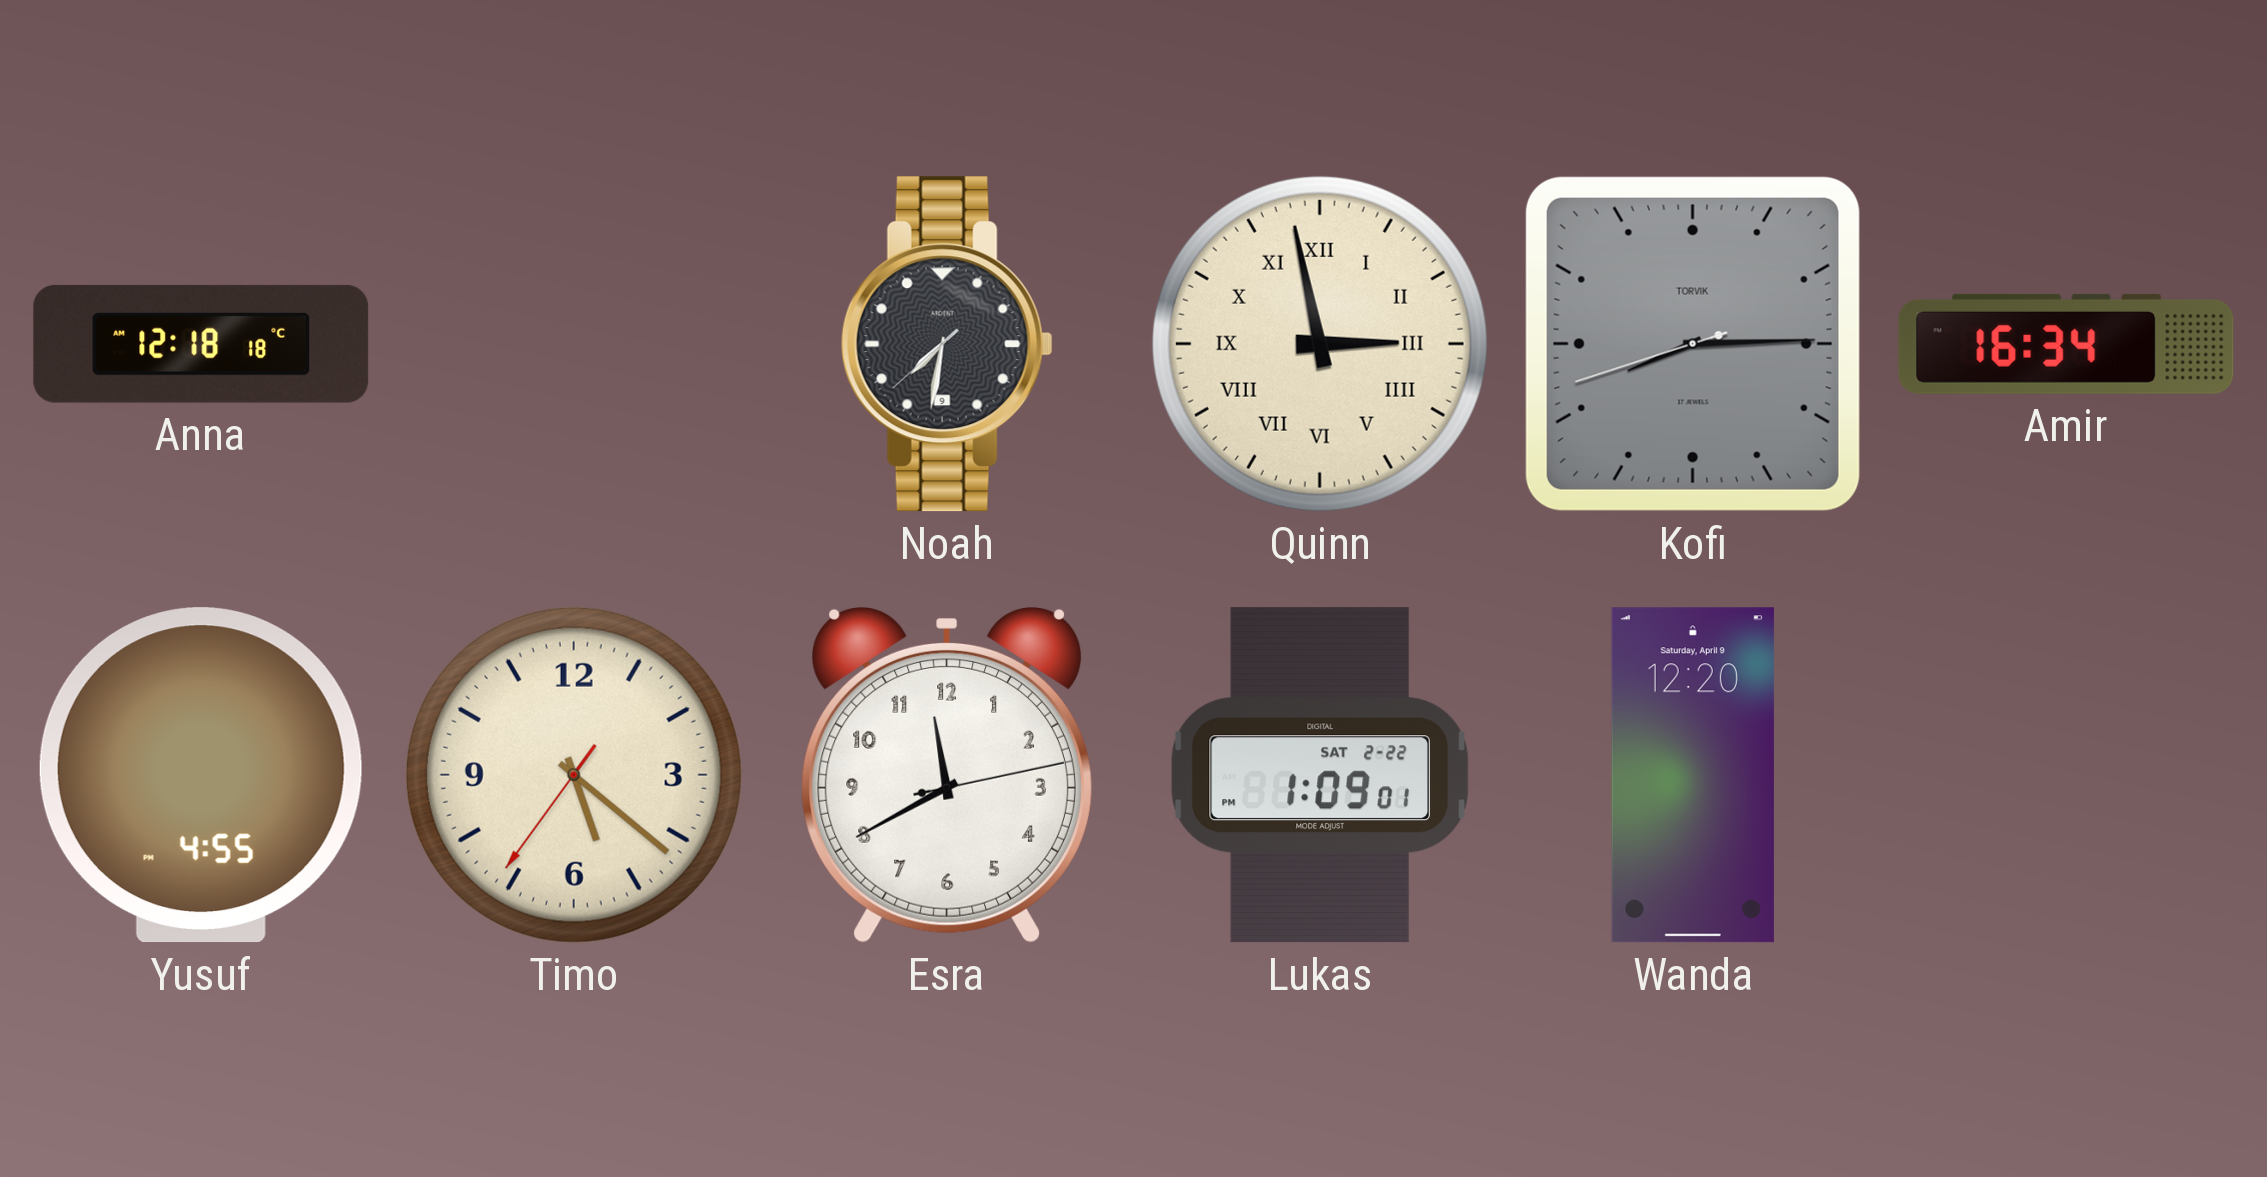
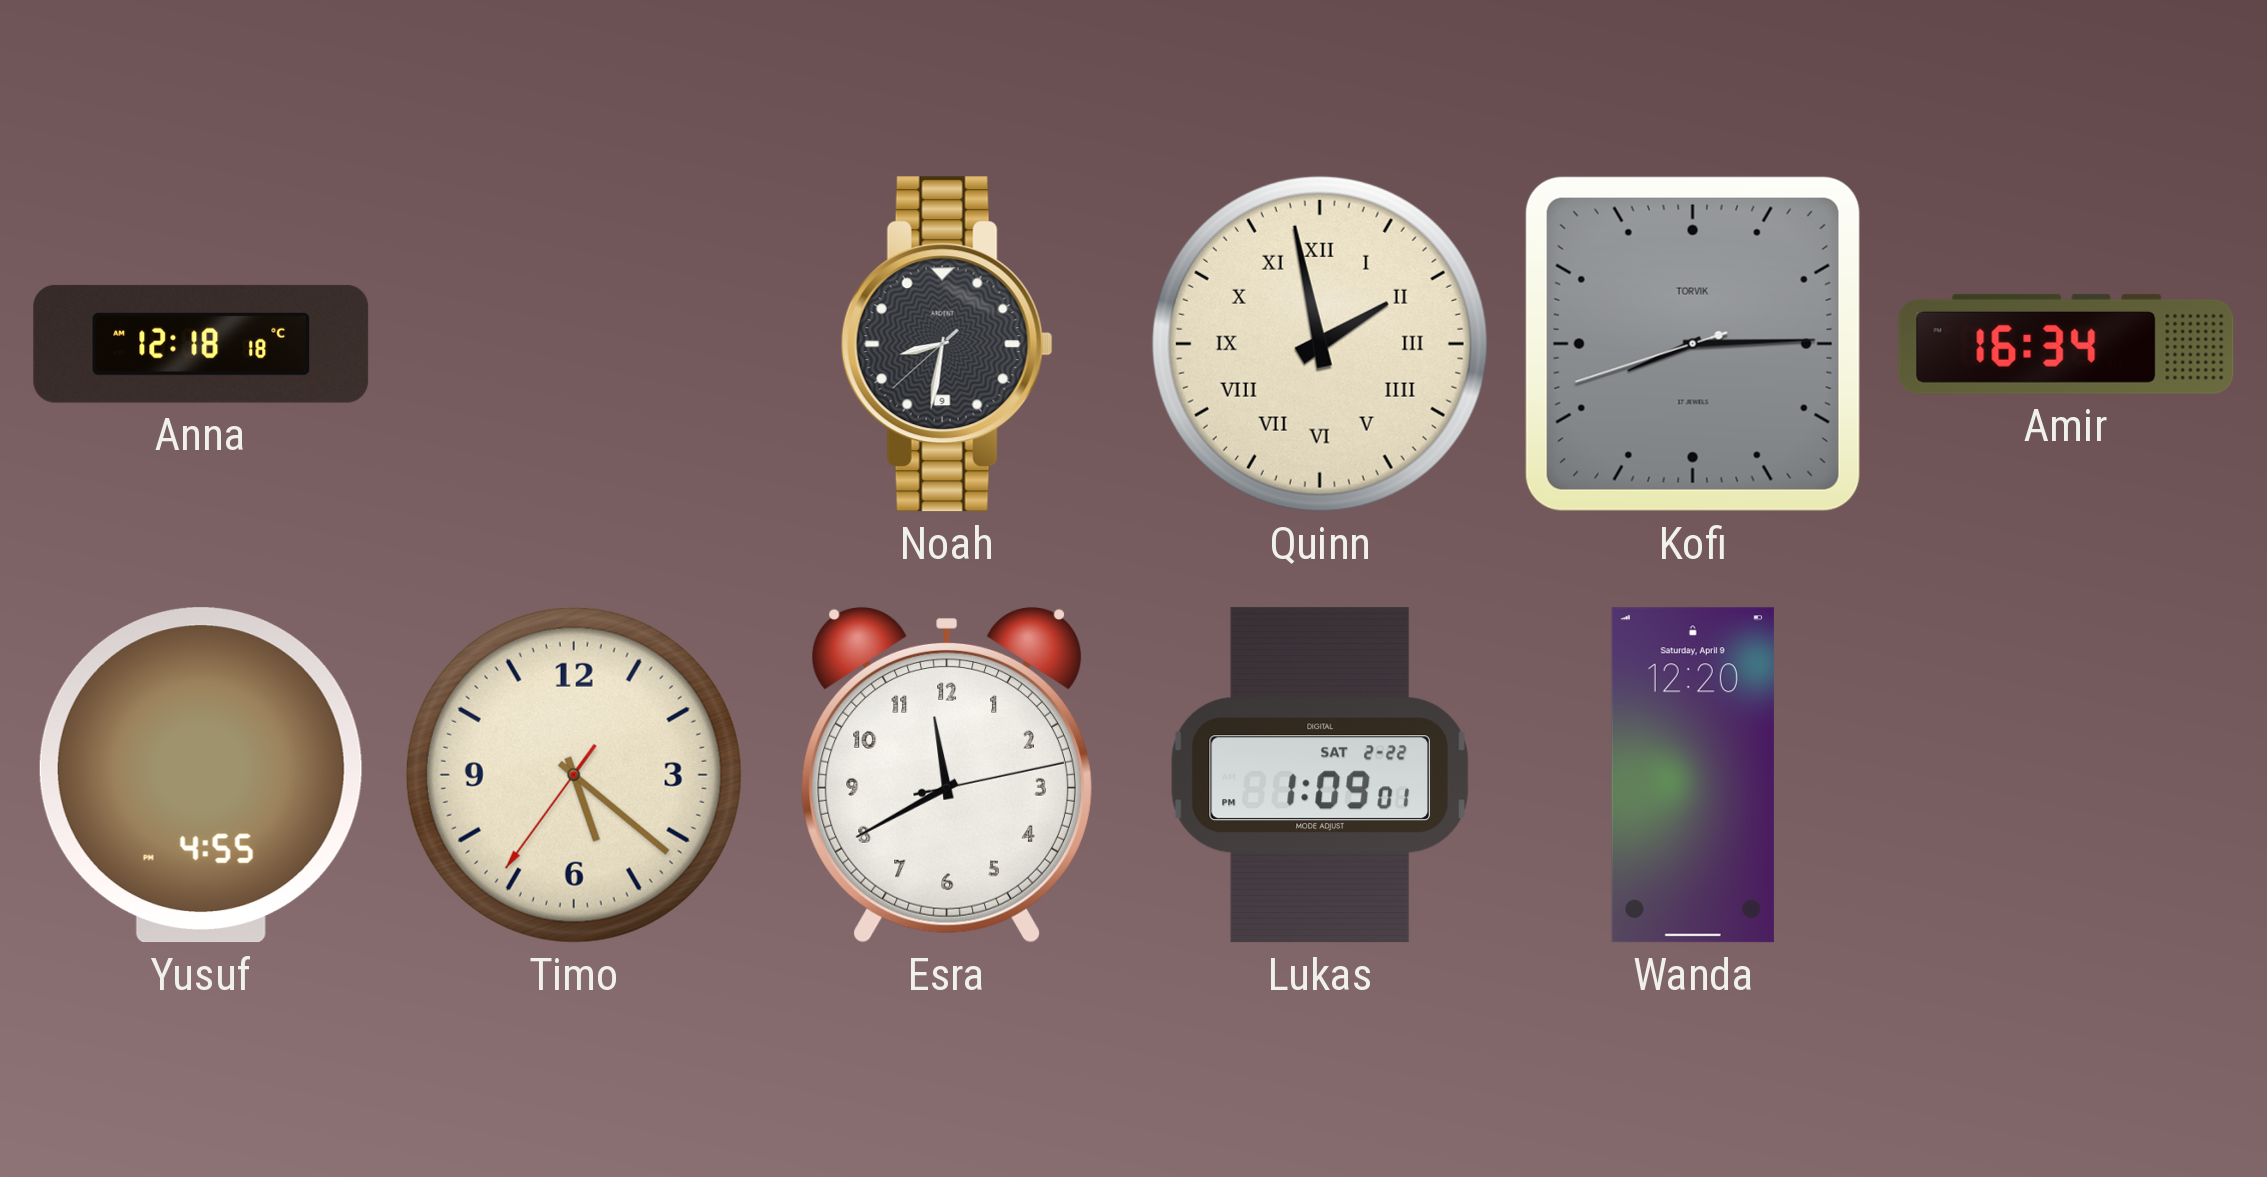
Noah: 7:31 -> 8:31 (947, 344)
Quinn: 2:58 -> 1:58 (1320, 344)
